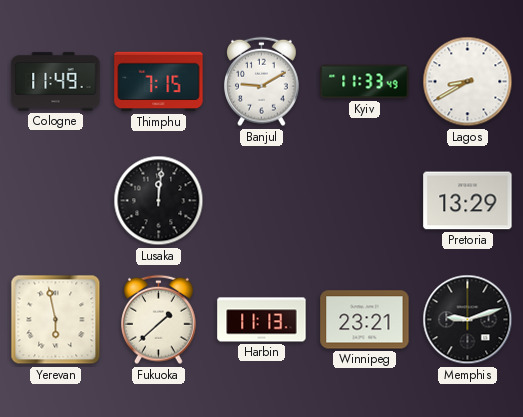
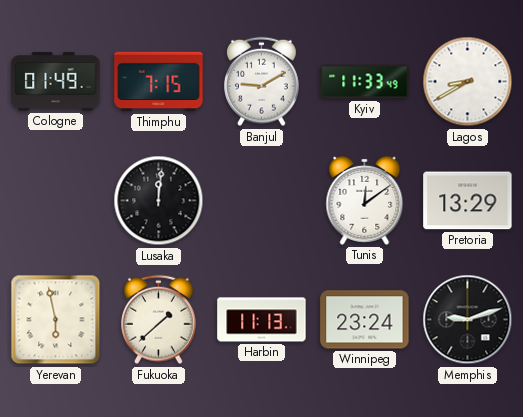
Cologne: 11:49 -> 01:49 (56, 82)
Tunis: none -> 12:09 (365, 200)
Winnipeg: 23:21 -> 23:24 (365, 320)
